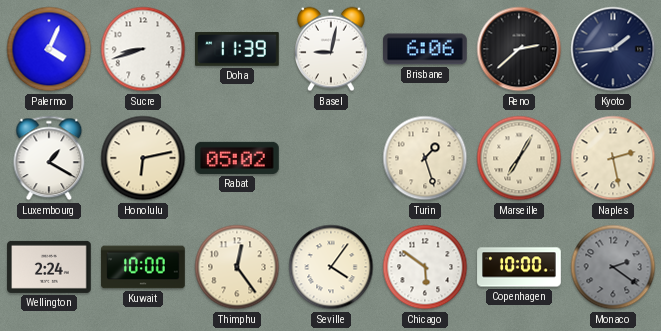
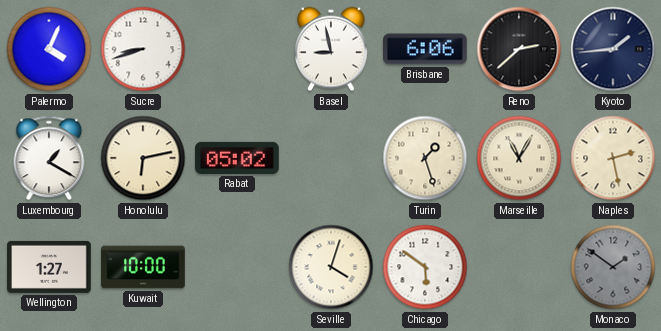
Doha: 11:39 -> none (237, 49)
Basel: 9:02 -> 8:58 (332, 49)
Marseille: 7:05 -> 11:05 (519, 158)
Wellington: 2:24 -> 1:27 (49, 267)
Thimphu: 12:24 -> none (237, 267)
Seville: 4:06 -> 4:03 (331, 267)
Copenhagen: 10:00 -> none (519, 267)
Monaco: 2:21 -> 1:51 (613, 267)
